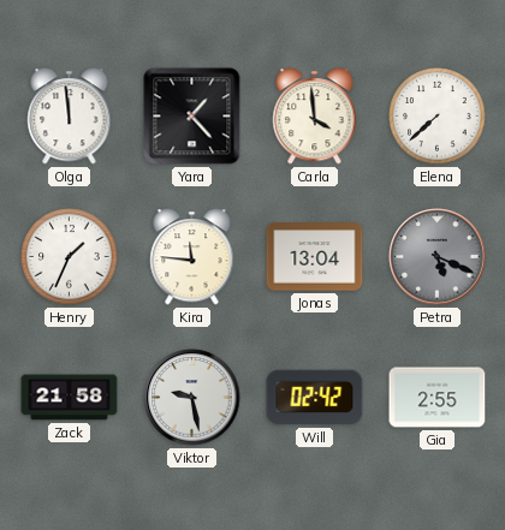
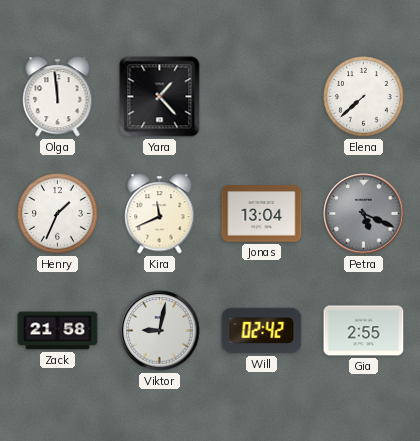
Carla: 3:59 -> none (315, 117)
Kira: 11:46 -> 11:41 (160, 214)
Viktor: 9:28 -> 9:02 (160, 331)
